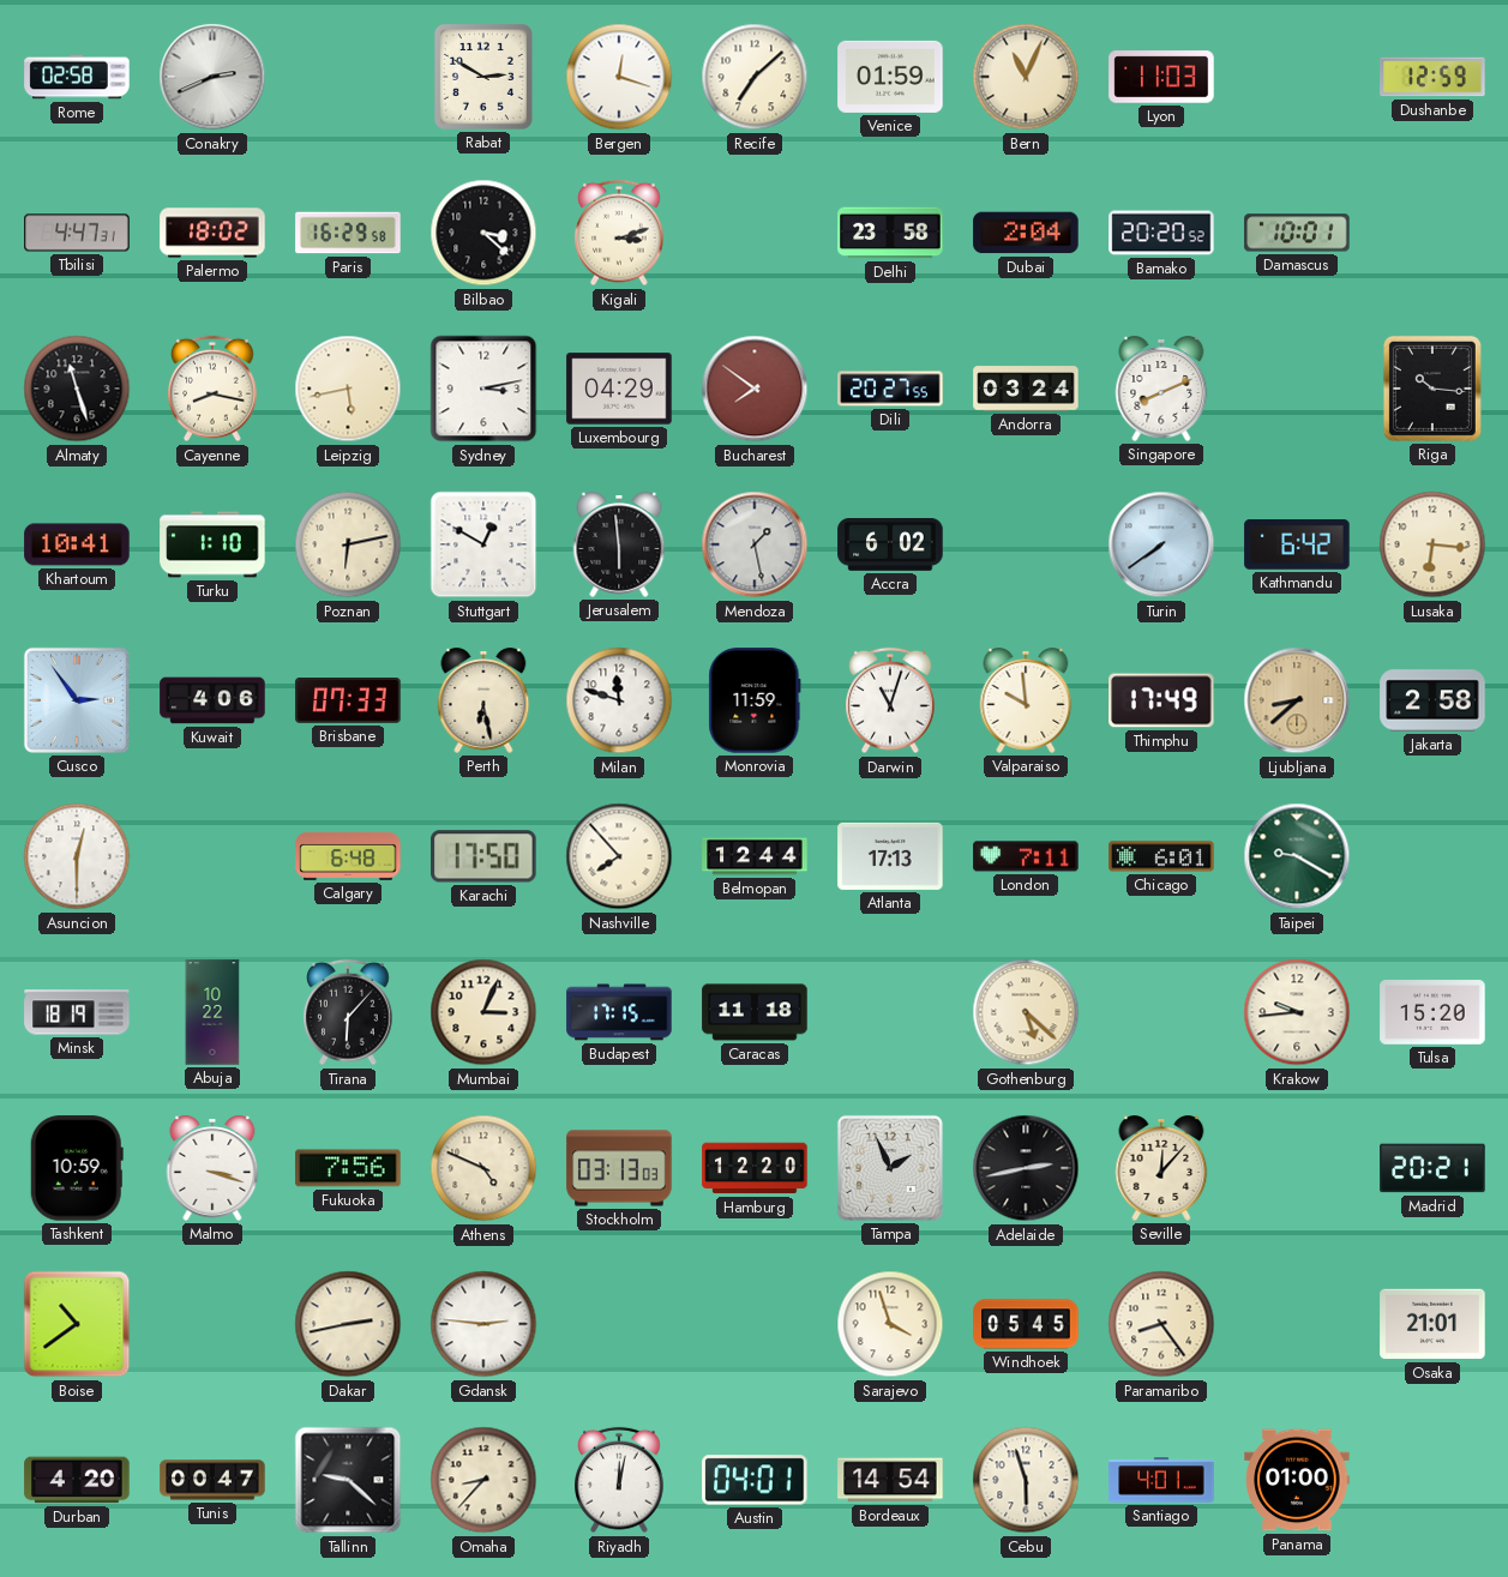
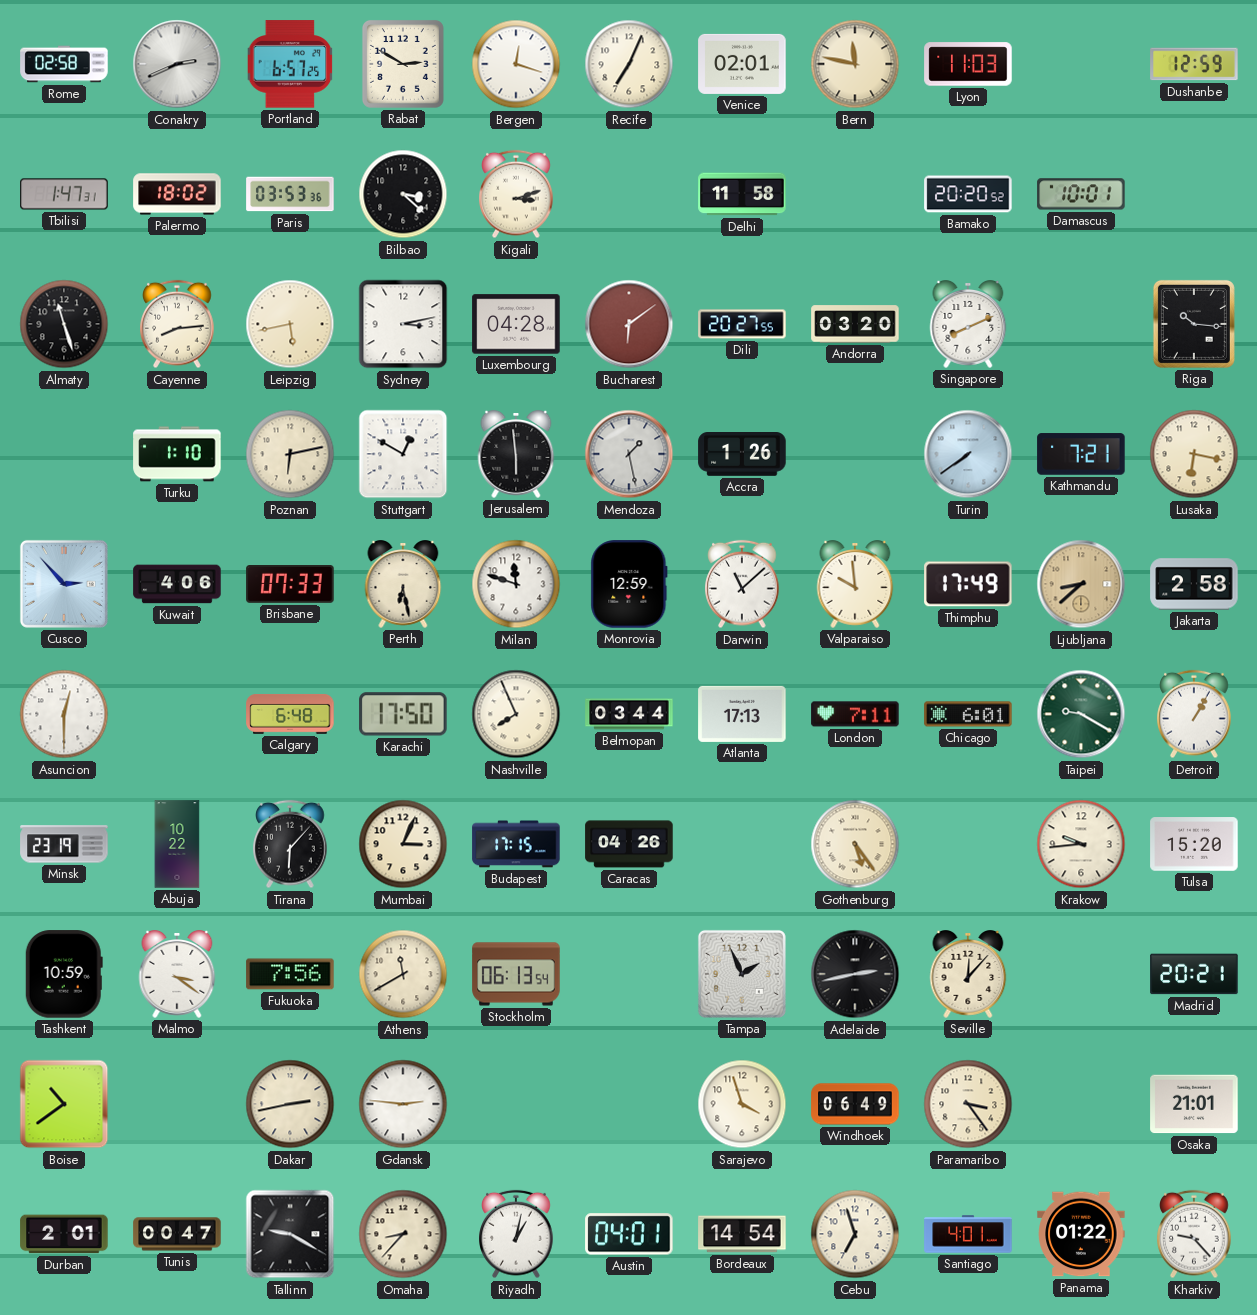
Portland: none -> 6:57 (290, 64)
Recife: 7:08 -> 7:04 (629, 64)
Venice: 01:59 -> 02:01 (742, 64)
Bern: 11:04 -> 11:47 (855, 64)
Tbilisi: 4:47 -> 1:47 (64, 194)
Paris: 16:29 -> 03:53 (290, 194)
Delhi: 23:58 -> 11:58 (742, 194)
Dubai: 2:04 -> none (1026, 233)
Cayenne: 8:17 -> 8:14 (177, 324)
Luxembourg: 04:29 -> 04:28 (516, 324)
Bucharest: 7:51 -> 6:09 (629, 324)
Andorra: 03:24 -> 03:20 (855, 324)
Khartoum: 10:41 -> none (77, 544)
Accra: 6:02 -> 1:26 (742, 455)
Kathmandu: 6:42 -> 7:21 (1081, 454)
Lusaka: 6:16 -> 6:17 (1194, 454)
Cusco: 2:54 -> 2:53 (64, 584)
Monrovia: 11:59 -> 12:59 (629, 584)
Darwin: 11:03 -> 11:08 (742, 584)
Nashville: 7:53 -> 7:56 (516, 714)
Belmopan: 12:44 -> 03:44 (629, 714)
Detroit: none -> 1:05 (1194, 714)
Minsk: 18:19 -> 23:19 (64, 844)
Caracas: 11:18 -> 04:26 (629, 844)
Gothenburg: 5:22 -> 5:24 (855, 844)
Malmo: 3:18 -> 3:21 (177, 974)
Athens: 4:49 -> 11:40 (403, 974)
Stockholm: 03:13 -> 06:13 (516, 974)
Hamburg: 12:20 -> none (755, 1168)
Windhoek: 05:45 -> 06:49 (855, 1104)
Paramaribo: 8:24 -> 3:24 (968, 1104)
Durban: 4:20 -> 2:01 (64, 1234)
Tallinn: 9:22 -> 9:20 (290, 1234)
Riyadh: 12:02 -> 1:02 (516, 1234)
Cebu: 5:57 -> 6:57 (855, 1234)
Panama: 01:00 -> 01:22 (1081, 1234)
Kharkiv: none -> 9:23 (1194, 1234)
